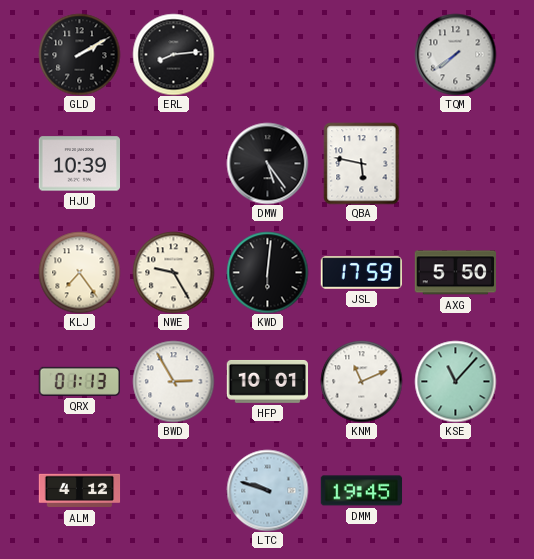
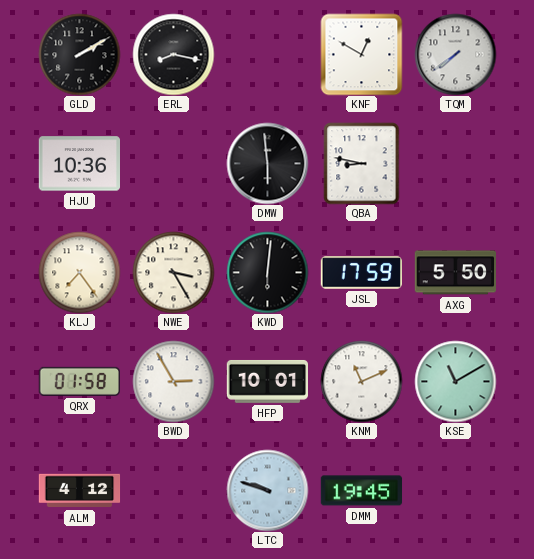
ERL: 8:14 -> 8:17 (173, 54)
KNF: none -> 12:50 (361, 54)
HJU: 10:39 -> 10:36 (79, 164)
DMW: 5:24 -> 5:59 (267, 163)
QBA: 5:47 -> 8:47 (362, 163)
NWE: 9:25 -> 3:25 (173, 272)
QRX: 01:13 -> 01:58 (79, 381)
KSE: 11:07 -> 11:10 (455, 381)
